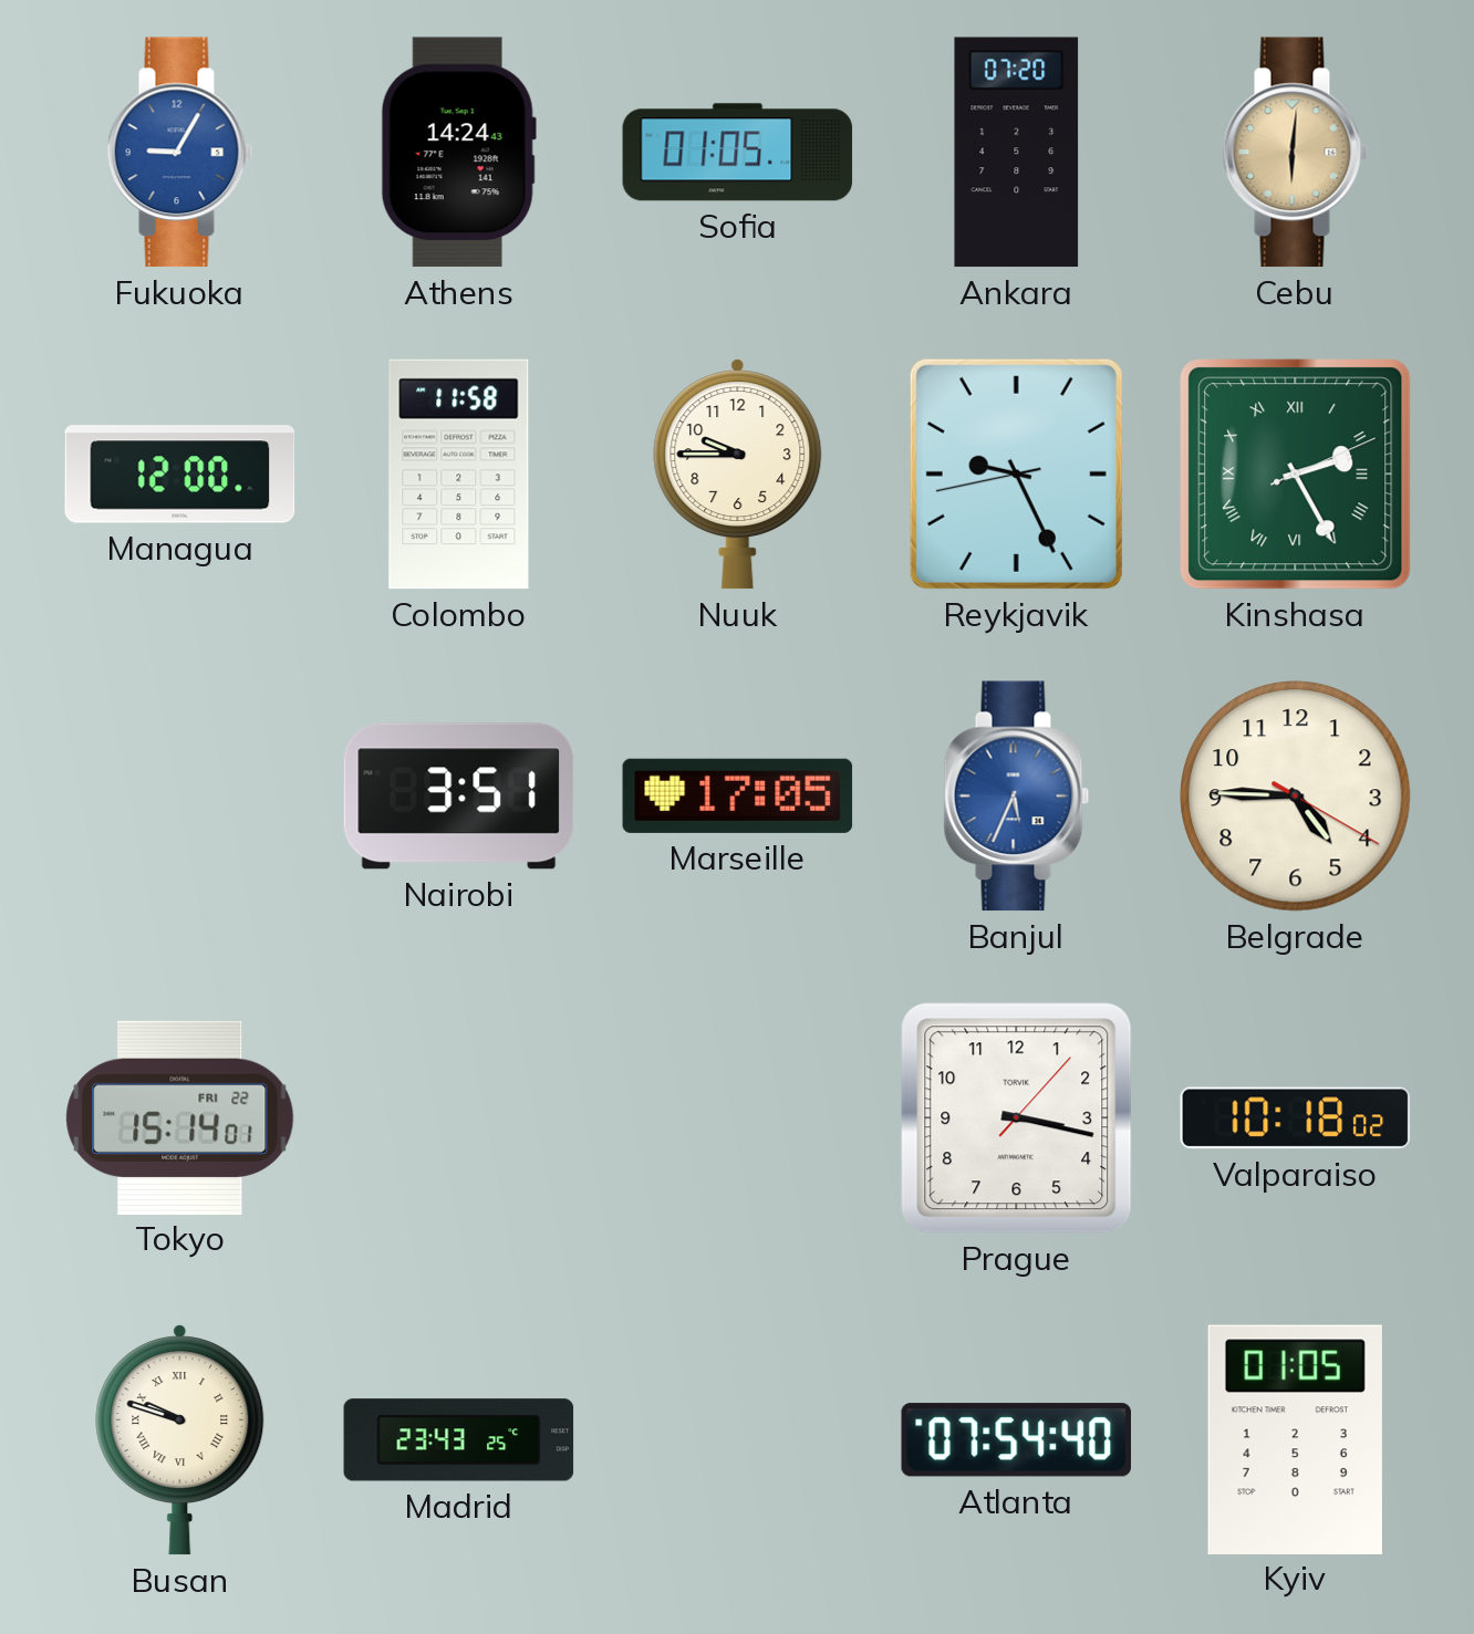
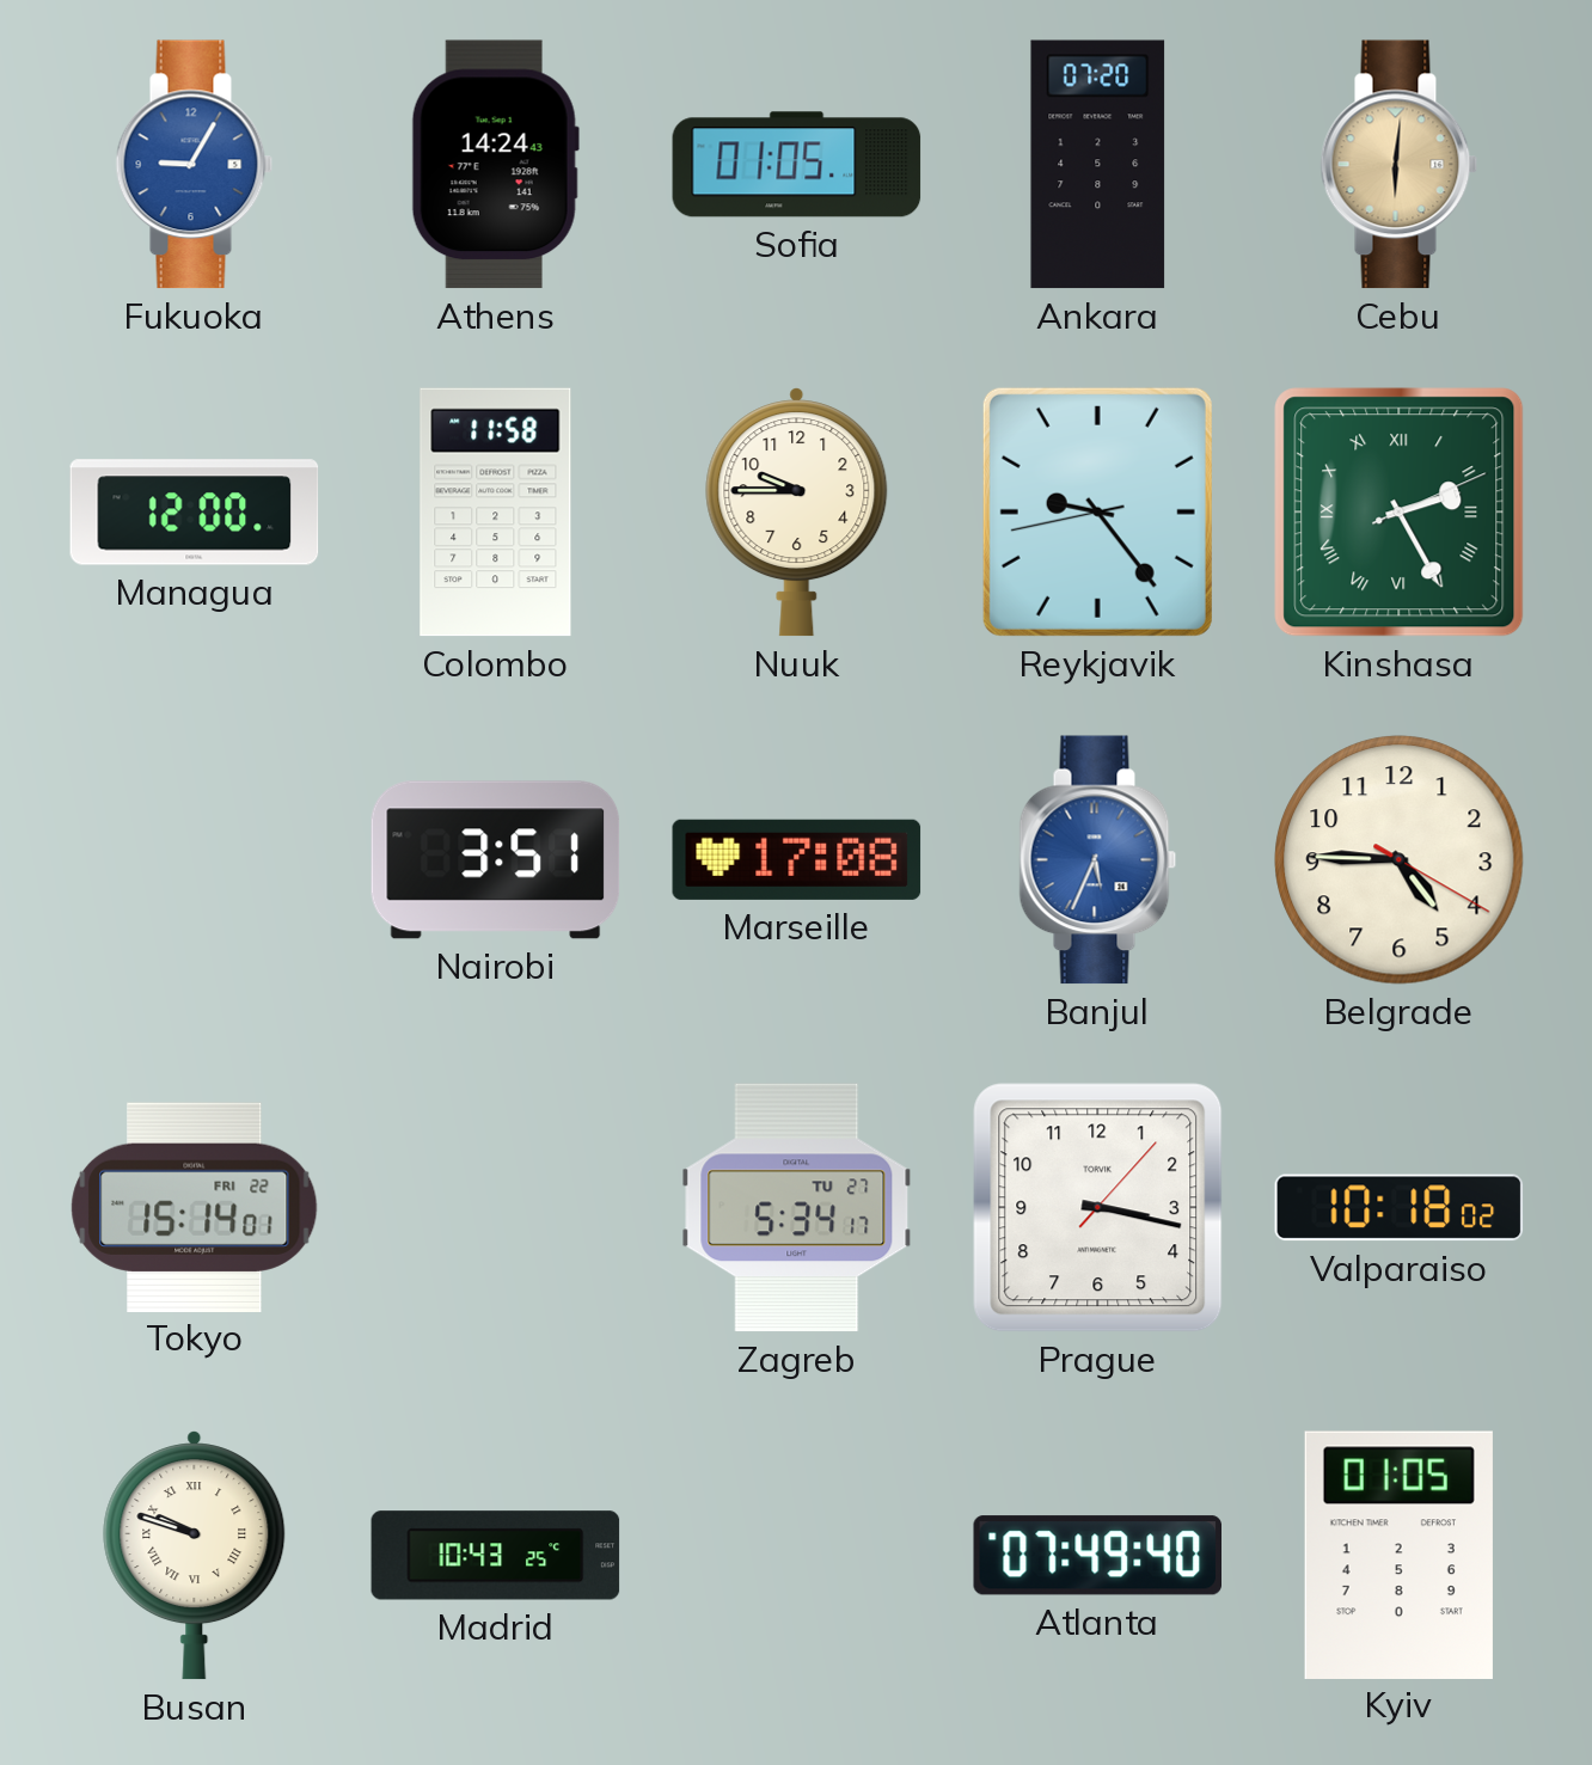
Reykjavik: 9:25 -> 9:23 (1097, 511)
Marseille: 17:05 -> 17:08 (797, 859)
Zagreb: none -> 5:34 (797, 1208)
Madrid: 23:43 -> 10:43 (496, 1556)
Atlanta: 07:54 -> 07:49 (1097, 1556)
